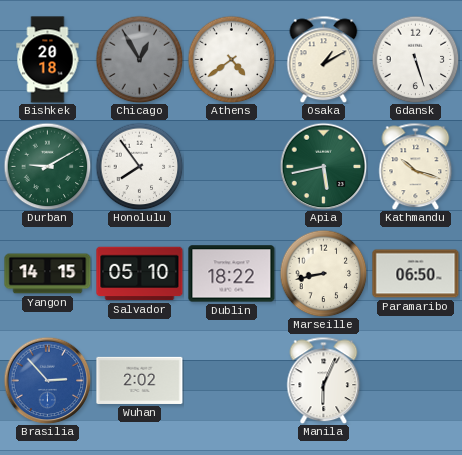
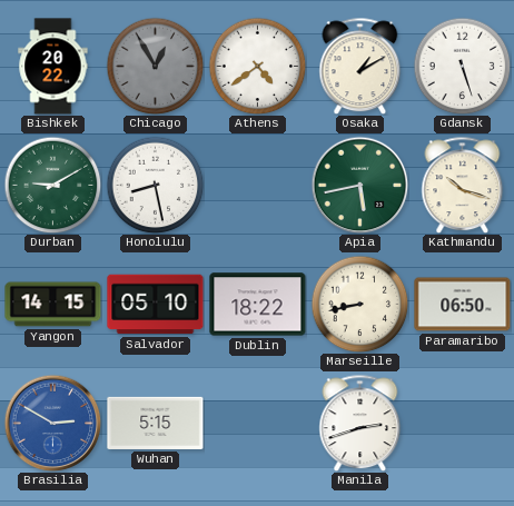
Bishkek: 20:18 -> 20:22 (53, 67)
Honolulu: 7:54 -> 8:28 (155, 185)
Brasilia: 2:53 -> 2:50 (52, 423)
Wuhan: 2:02 -> 5:15 (156, 423)
Manila: 6:04 -> 2:42 (360, 423)
